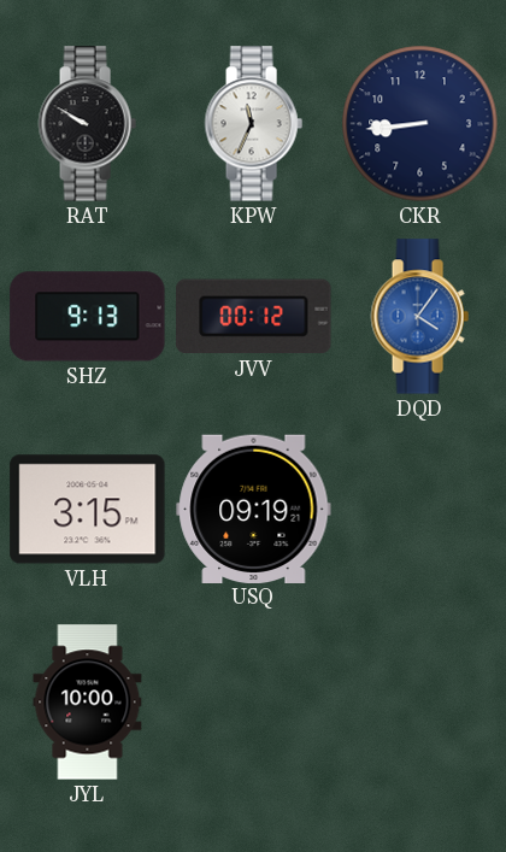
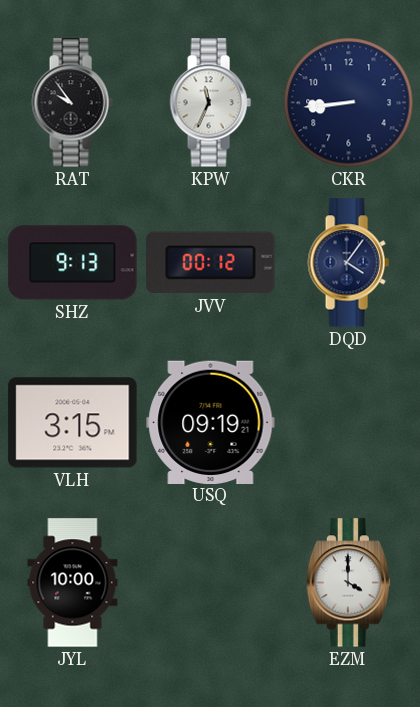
RAT: 9:50 -> 9:54 (72, 103)
DQD dial: blue -> navy (348, 263)
EZM: none -> 4:00 (349, 583)
